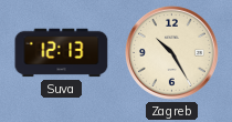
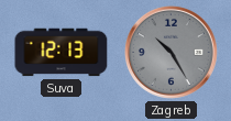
Zagreb dial: cream -> grey (172, 53)
